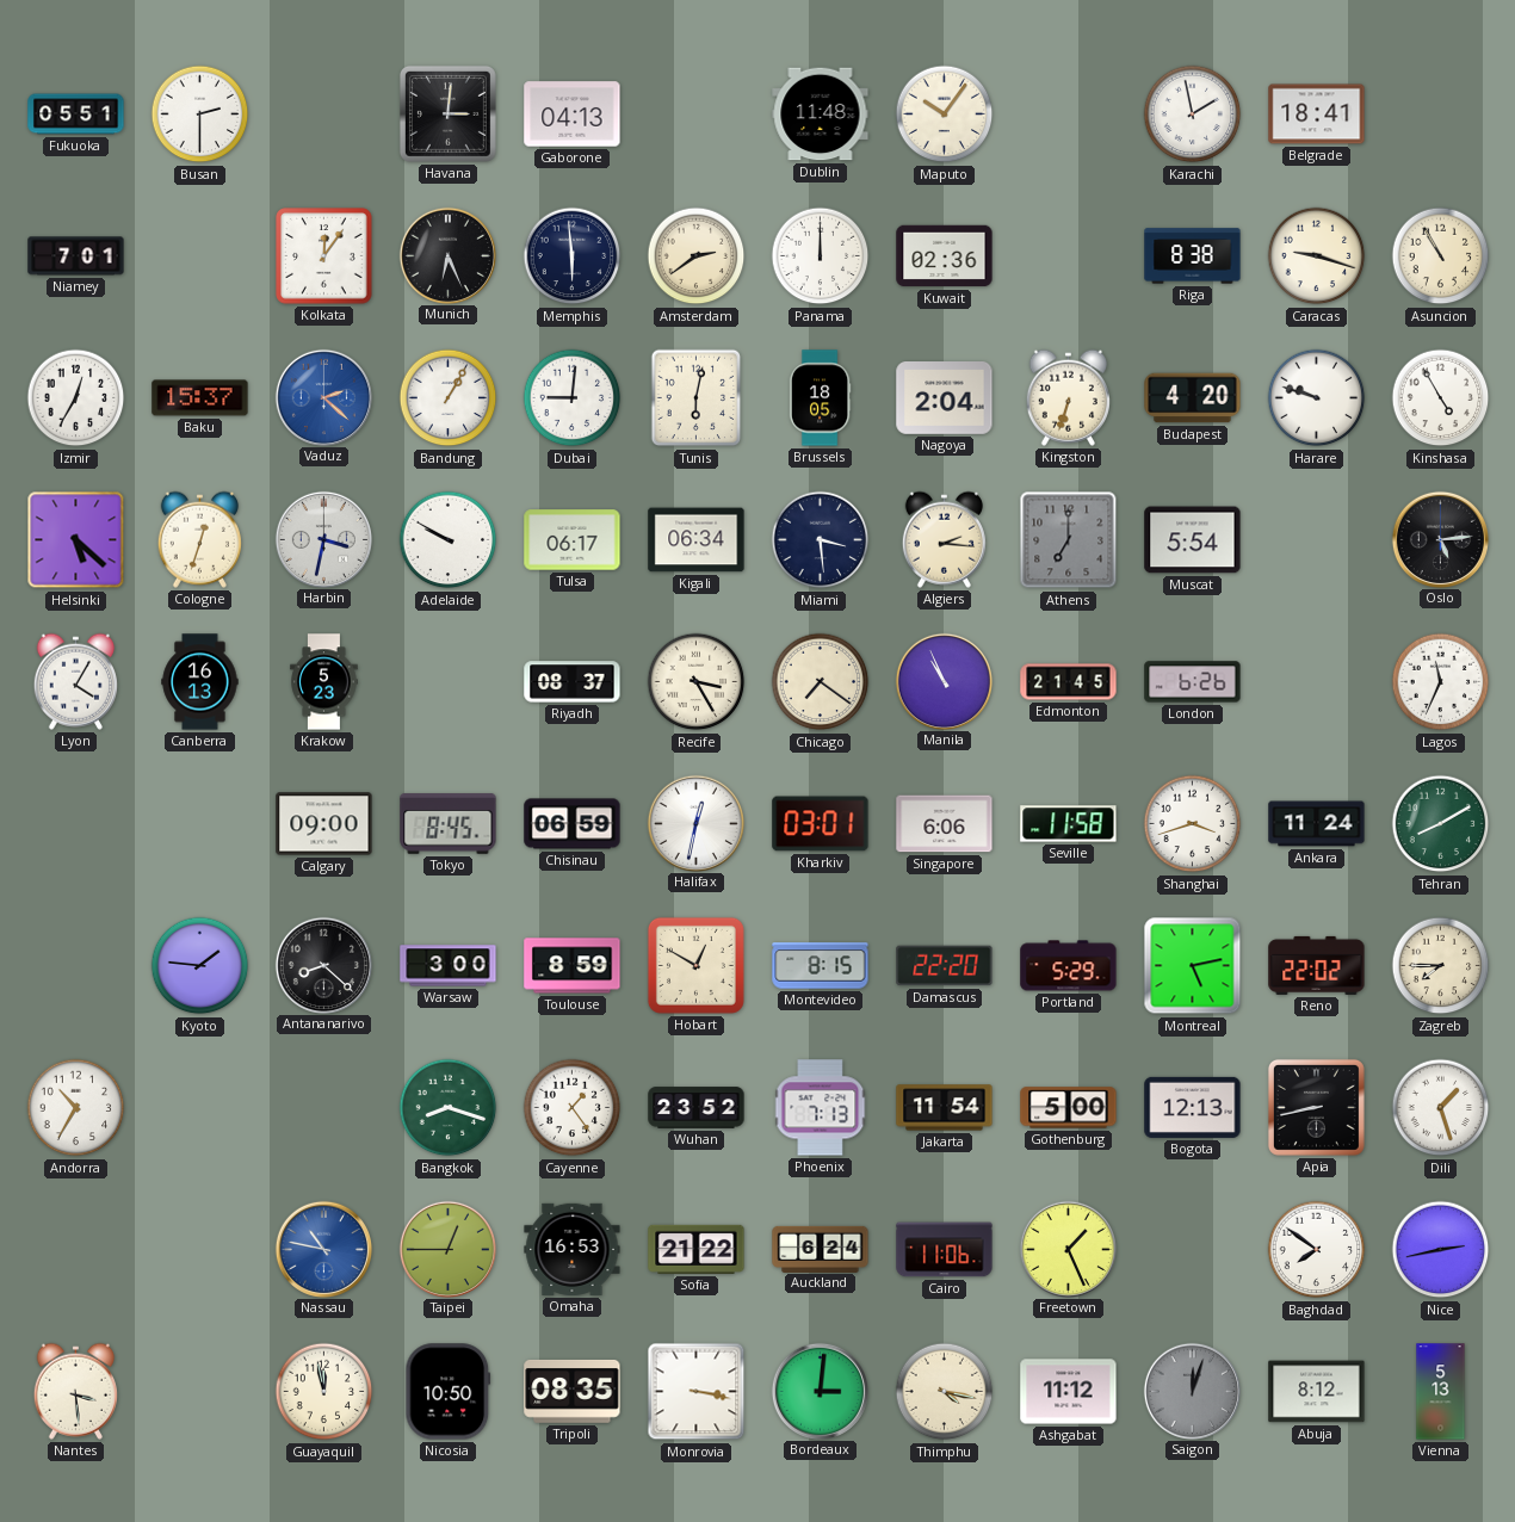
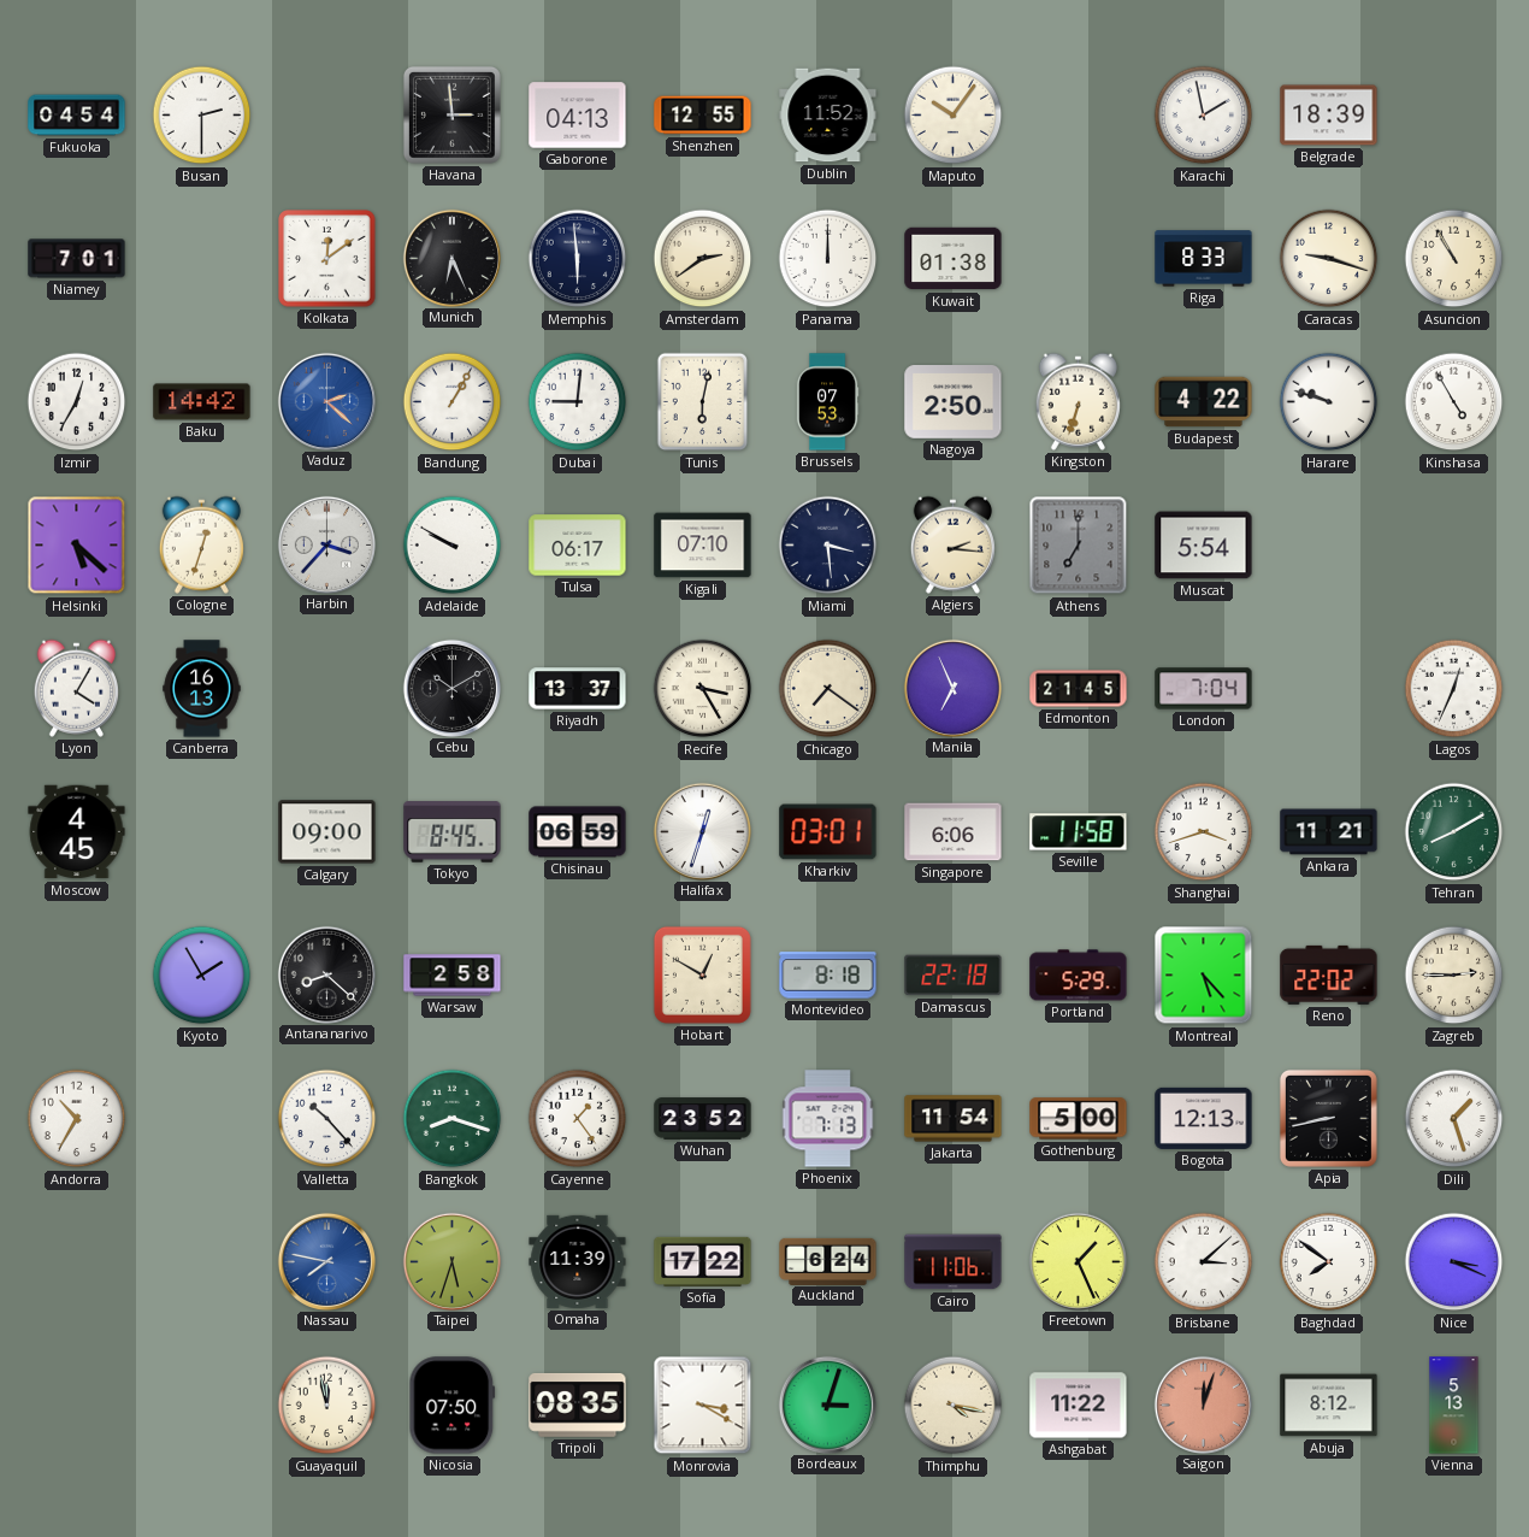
Fukuoka: 05:51 -> 04:54 (77, 116)
Havana: 3:01 -> 2:59 (451, 114)
Shenzhen: none -> 12:55 (703, 116)
Dublin: 11:48 -> 11:52 (828, 116)
Belgrade: 18:41 -> 18:39 (1329, 116)
Kolkata: 12:06 -> 12:09 (327, 259)
Kuwait: 02:36 -> 01:38 (954, 259)
Riga: 8:38 -> 8:33 (1204, 259)
Baku: 15:37 -> 14:42 (202, 402)
Brussels: 18:05 -> 07:53 (827, 402)
Nagoya: 2:04 -> 2:50 (954, 402)
Budapest: 4:20 -> 4:22 (1204, 402)
Harbin: 3:32 -> 3:37 (326, 544)
Kigali: 06:34 -> 07:10 (703, 546)
Oslo: 5:14 -> none (1440, 539)
Krakow: 5:23 -> none (324, 682)
Cebu: none -> 10:10 (451, 688)
Riyadh: 08:37 -> 13:37 (578, 689)
Manila: 10:56 -> 6:56 (952, 688)
London: 6:26 -> 7:04 (1204, 689)
Lagos: 11:34 -> 12:34 (1454, 689)
Moscow: none -> 4:45 (77, 832)
Halifax: 12:32 -> 12:33 (702, 831)
Ankara: 11:24 -> 11:21 (1329, 832)
Kyoto: 1:46 -> 1:55 (202, 976)
Warsaw: 3:00 -> 2:58 (453, 976)
Toulouse: 8:59 -> none (573, 966)
Montevideo: 8:15 -> 8:18 (828, 976)
Damascus: 22:20 -> 22:18 (954, 976)
Montreal: 5:13 -> 5:23 (1204, 976)
Zagreb: 7:45 -> 2:45 (1454, 976)
Valletta: none -> 10:23 (327, 1119)
Nassau: 10:47 -> 7:47 (326, 1261)
Taipei: 12:45 -> 5:33 (451, 1261)
Omaha: 16:53 -> 11:39 (578, 1261)
Sofia: 21:22 -> 17:22 (703, 1261)
Brisbane: none -> 3:08 (1204, 1262)
Nice: 2:43 -> 3:19 (1454, 1262)
Nantes: 3:29 -> none (75, 1391)
Nicosia: 10:50 -> 07:50 (453, 1406)
Monrovia: 3:17 -> 3:20 (703, 1406)
Bordeaux: 3:01 -> 3:03 (827, 1404)
Ashgabat: 11:12 -> 11:22 (1079, 1406)
Saigon dial: grey -> salmon (1203, 1404)
